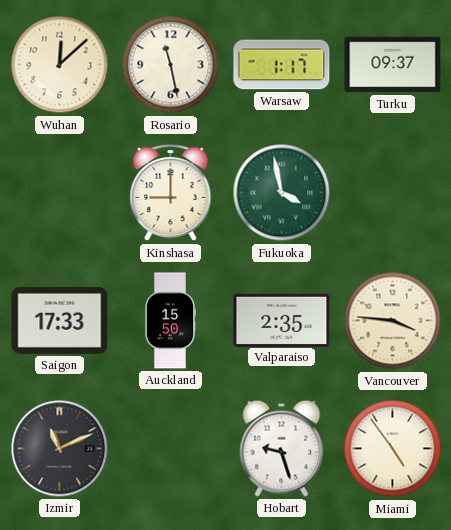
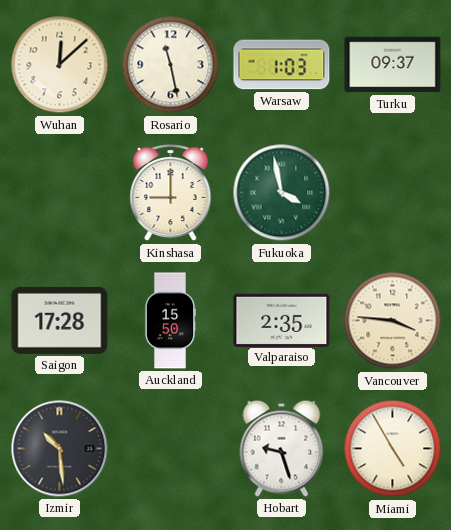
Warsaw: 1:17 -> 1:03 (282, 65)
Saigon: 17:33 -> 17:28 (60, 320)
Izmir: 11:11 -> 10:29 (60, 449)
Miami: 4:54 -> 4:55 (393, 449)
